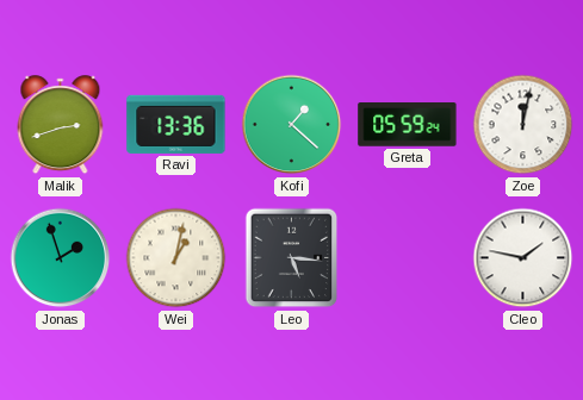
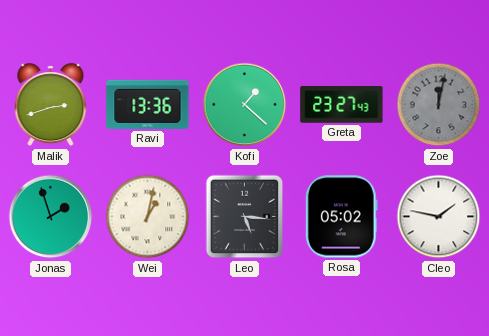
Greta: 05:59 -> 23:27 (342, 105)
Zoe dial: white -> grey (439, 105)
Rosa: none -> 05:02 (341, 217)
